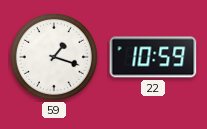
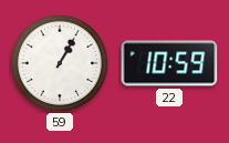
59: 1:18 -> 1:05 (60, 63)
